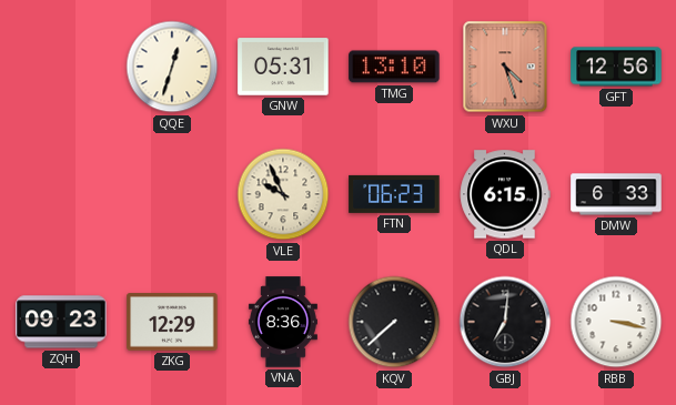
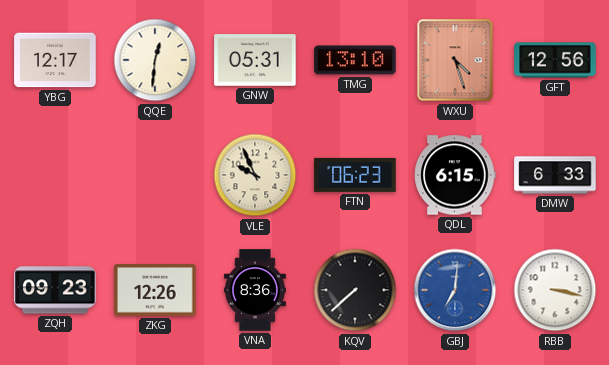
YBG: none -> 12:17 (55, 60)
QQE: 12:33 -> 12:31 (155, 60)
ZKG: 12:29 -> 12:26 (155, 290)
GBJ dial: black -> blue (455, 290)
